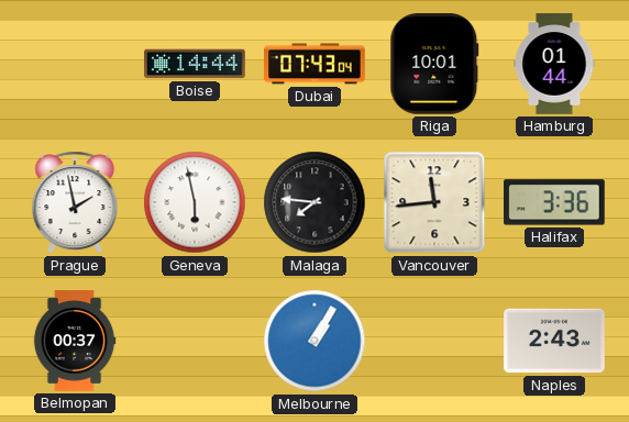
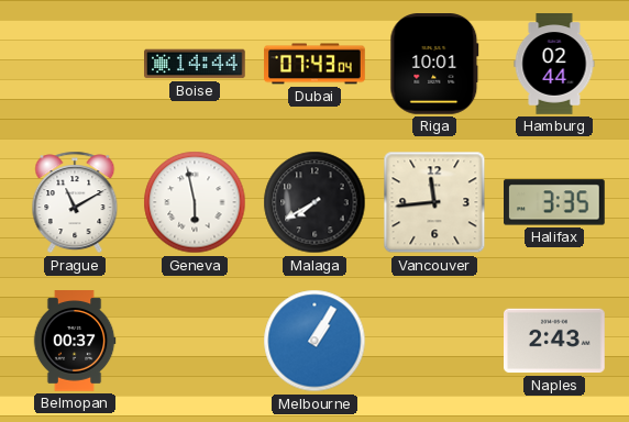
Hamburg: 01:44 -> 02:44 (554, 64)
Prague: 1:58 -> 11:10 (75, 202)
Malaga: 7:46 -> 7:40 (314, 202)
Halifax: 3:36 -> 3:35 (555, 202)
